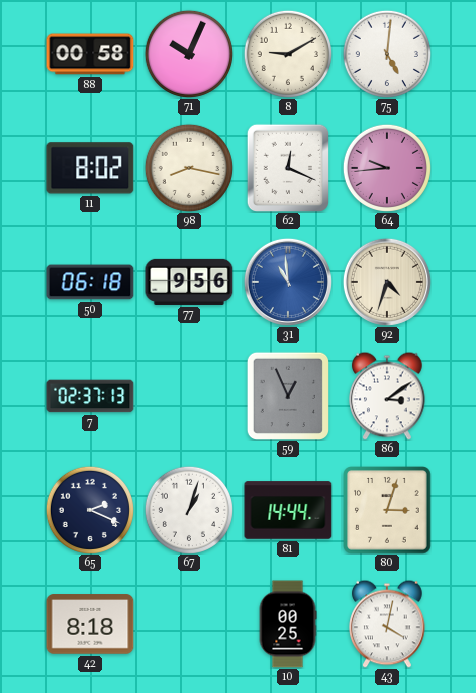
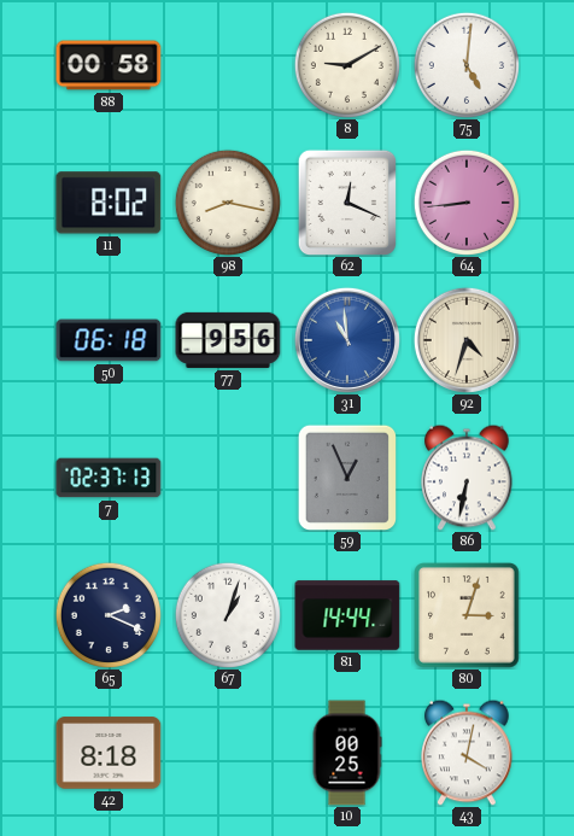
71: 10:04 -> none (189, 54)
64: 9:44 -> 8:44 (467, 203)
86: 3:09 -> 6:32 (467, 478)
